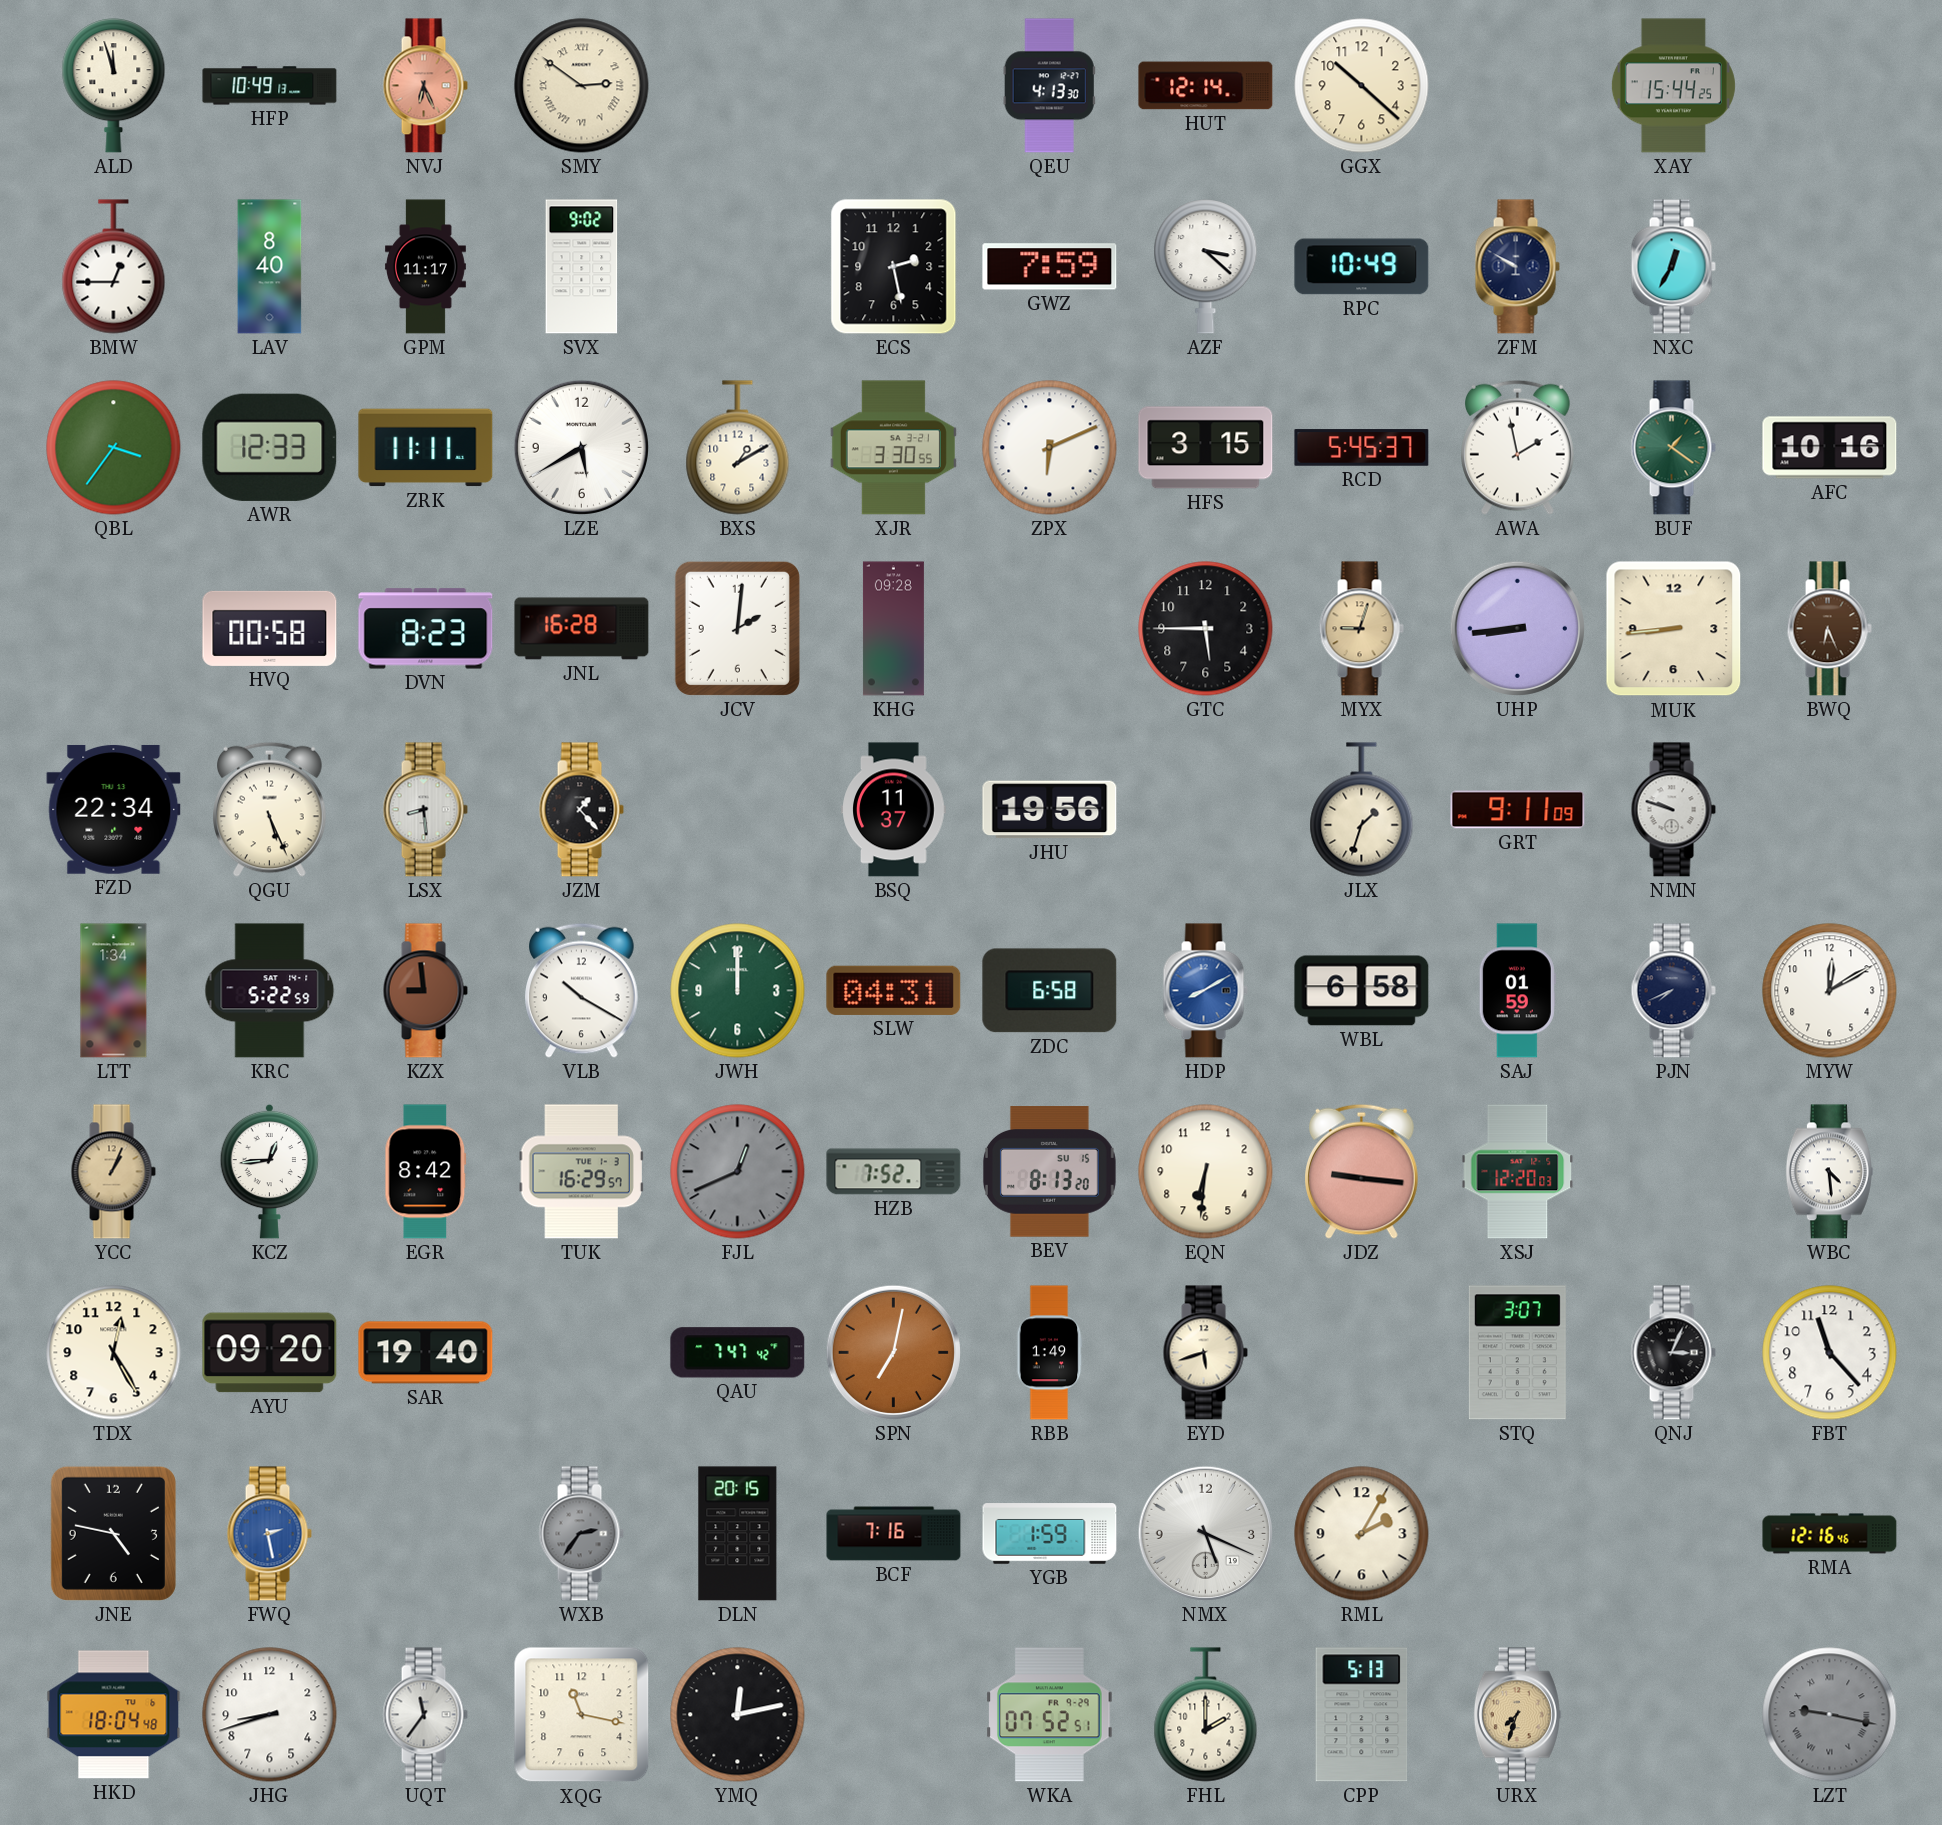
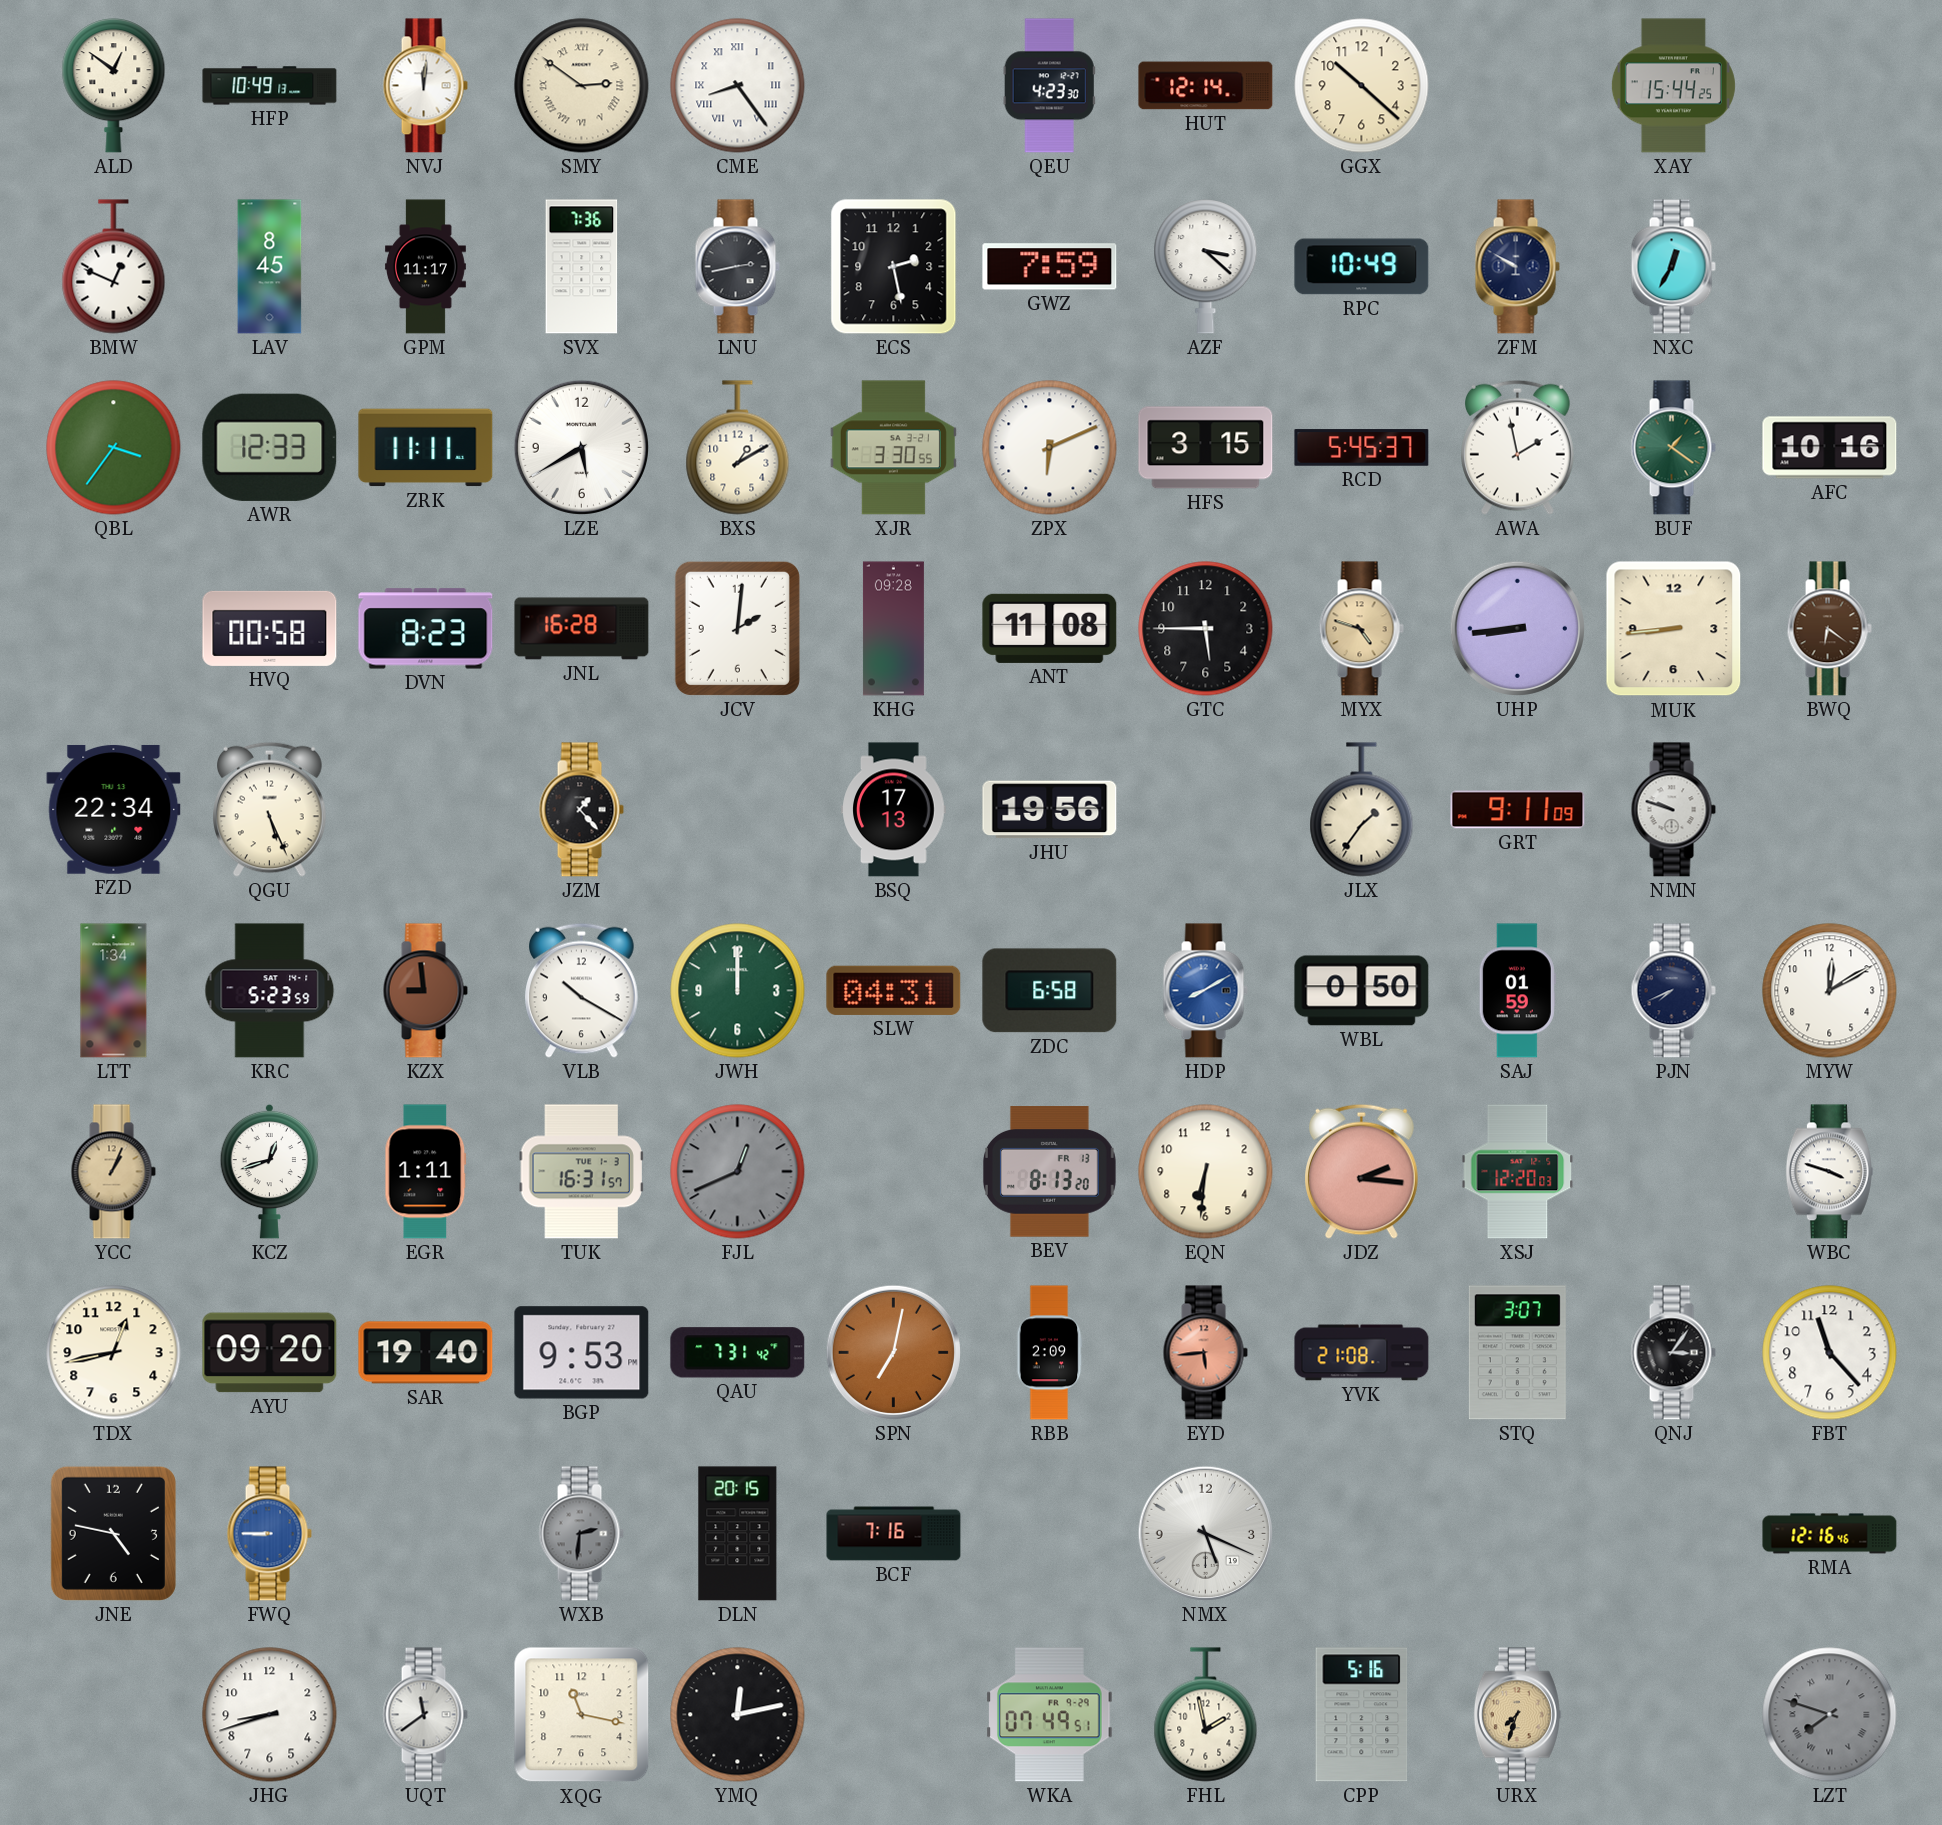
ALD: 11:57 -> 12:51 (114, 86)
NVJ: 6:26 -> 12:01 (425, 86)
NVJ dial: salmon -> white (425, 86)
CME: none -> 8:24 (738, 86)
QEU: 4:13 -> 4:23 (1049, 86)
BMW: 12:45 -> 12:49 (114, 267)
LAV: 8:40 -> 8:45 (270, 267)
SVX: 9:02 -> 7:36 (582, 267)
LNU: none -> 2:43 (737, 267)
ANT: none -> 11:08 (1050, 628)
MYX: 9:03 -> 4:48 (1361, 629)
BWQ: 6:26 -> 6:21 (1829, 629)
LSX: 8:29 -> none (425, 810)
BSQ: 11:37 -> 17:13 (894, 810)
JLX: 1:33 -> 1:36 (1362, 810)
KRC: 5:22 -> 5:23 (270, 991)
WBL: 6:58 -> 0:50 (1362, 991)
KCZ: 12:44 -> 12:42 (270, 1171)
EGR: 8:42 -> 1:11 (426, 1172)
TUK: 16:29 -> 16:31 (581, 1172)
HZB: 7:52 -> none (894, 1172)
BEV date: SU 15 -> FR 13 (1049, 1172)
JDZ: 9:16 -> 2:16 (1362, 1171)
WBC: 4:29 -> 3:48 (1829, 1172)
TDX: 12:25 -> 12:43 (114, 1353)
BGP: none -> 9:53 (582, 1353)
QAU: 7:47 -> 7:31 (738, 1353)
RBB: 1:49 -> 2:09 (1049, 1353)
EYD: 5:42 -> 5:44 (1205, 1353)
EYD dial: cream -> salmon (1205, 1353)
YVK: none -> 21:08 (1362, 1353)
QNJ: 3:04 -> 3:06 (1673, 1353)
FWQ: 2:28 -> 8:45 (269, 1534)
WXB: 2:36 -> 2:31 (581, 1534)
YGB: 1:59 -> none (1050, 1534)
RML: 2:05 -> none (1362, 1534)
HKD: 18:04 -> none (114, 1715)
UQT: 11:36 -> 11:39 (425, 1715)
WKA: 07:52 -> 07:49 (1050, 1715)
FHL: 2:00 -> 1:58 (1206, 1715)
CPP: 5:13 -> 5:16 (1362, 1715)
LZT: 9:17 -> 7:48 (1830, 1715)
